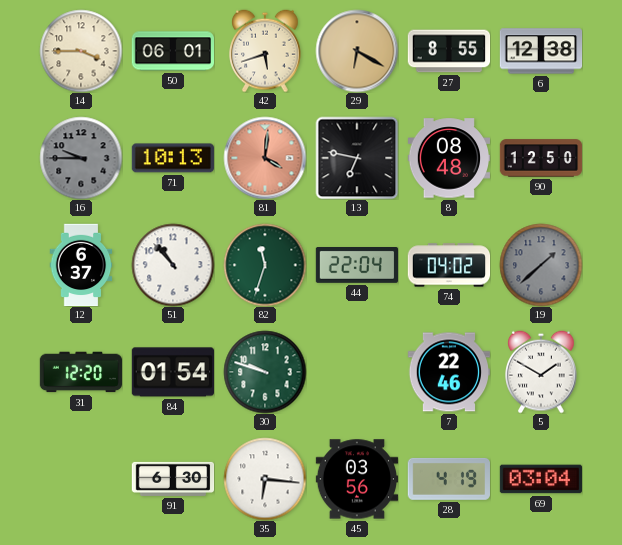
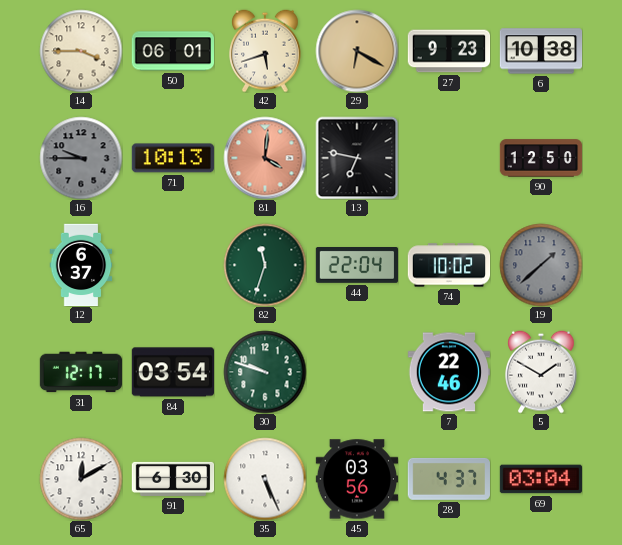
27: 8:55 -> 9:23 (449, 51)
6: 12:38 -> 10:38 (541, 51)
8: 08:48 -> none (449, 158)
51: 10:53 -> none (173, 265)
74: 04:02 -> 10:02 (449, 265)
31: 12:20 -> 12:17 (81, 372)
84: 01:54 -> 03:54 (172, 372)
65: none -> 12:10 (81, 479)
35: 6:16 -> 5:26 (265, 479)
28: 4:19 -> 4:37 (449, 479)
